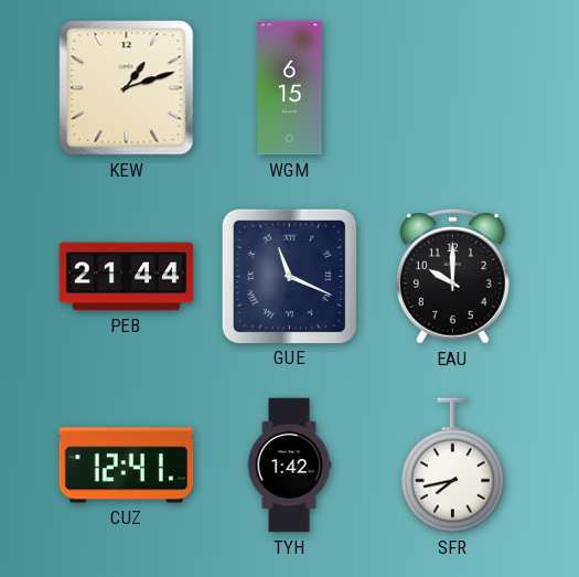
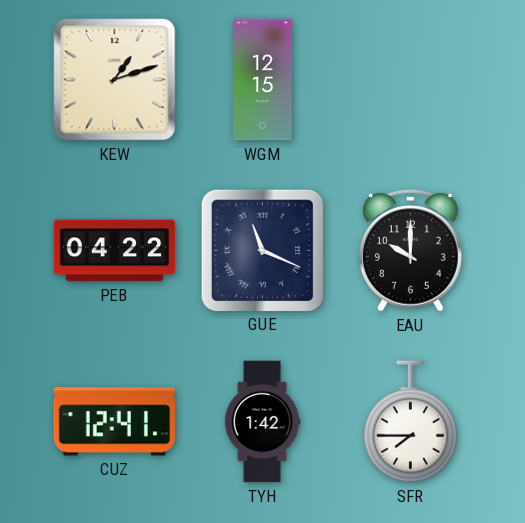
WGM: 6:15 -> 12:15 (263, 80)
PEB: 21:44 -> 04:22 (115, 251)
SFR: 7:43 -> 7:45 (410, 422)
